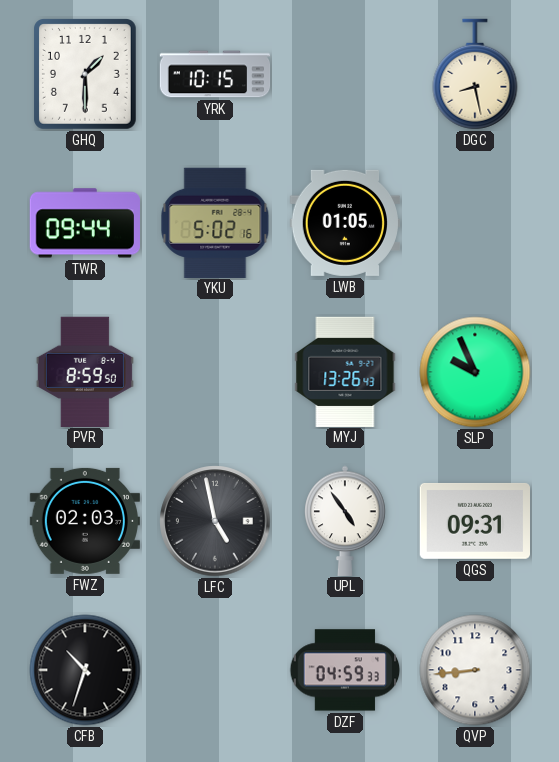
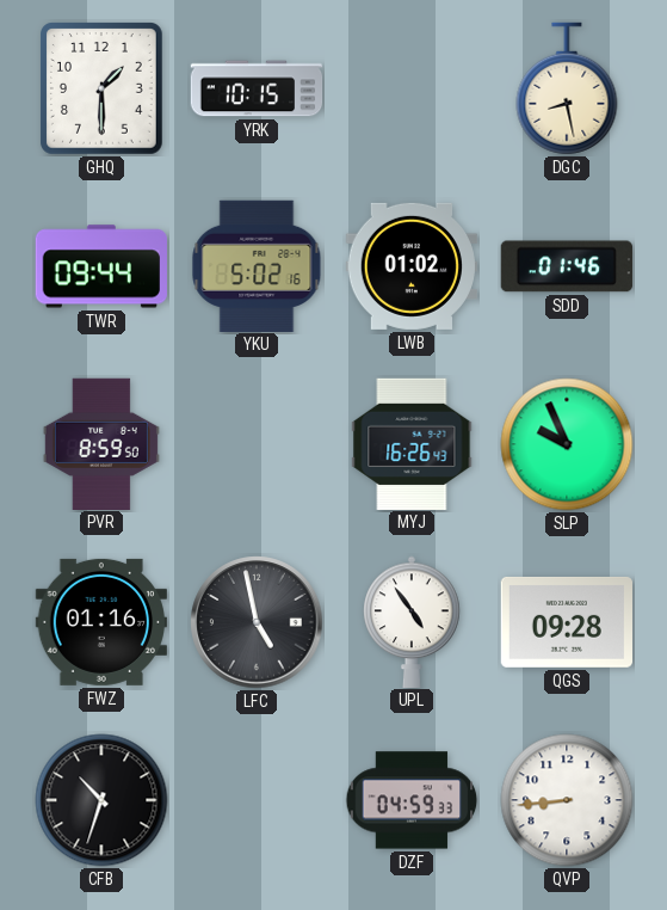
LWB: 01:05 -> 01:02 (410, 266)
SDD: none -> 01:46 (567, 266)
MYJ: 13:26 -> 16:26 (412, 443)
FWZ: 02:03 -> 01:16 (101, 622)
QGS: 09:31 -> 09:28 (566, 622)
